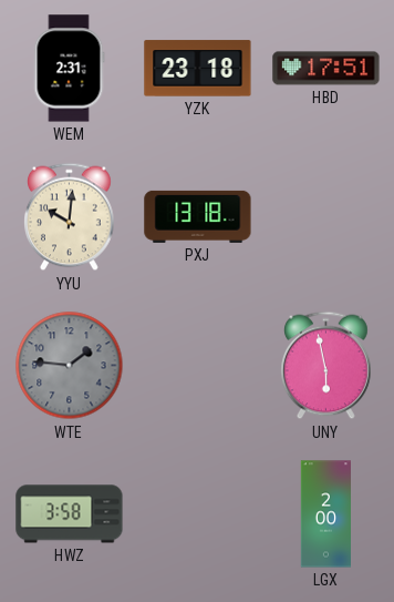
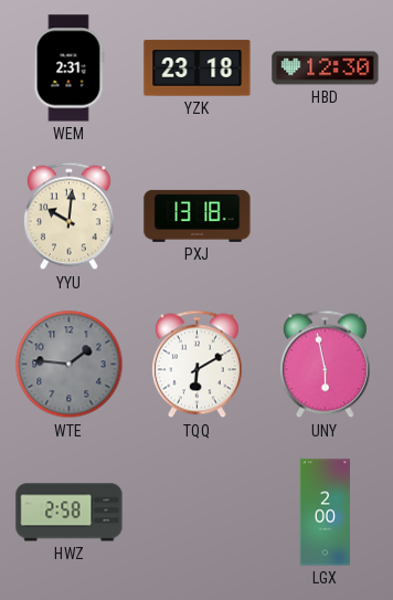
HBD: 17:51 -> 12:30 (326, 69)
TQQ: none -> 6:10 (198, 365)
HWZ: 3:58 -> 2:58 (70, 513)
